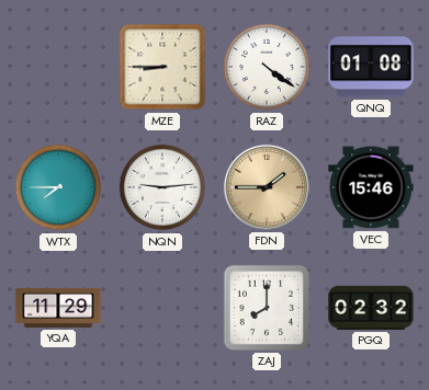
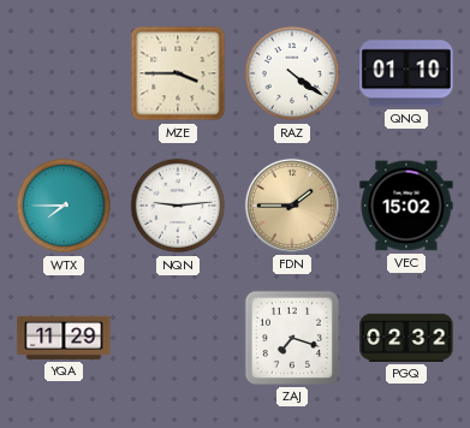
MZE: 8:45 -> 3:45 (178, 73)
QNQ: 01:08 -> 01:10 (406, 73)
VEC: 15:46 -> 15:02 (406, 206)
ZAJ: 8:00 -> 7:18 (292, 338)
